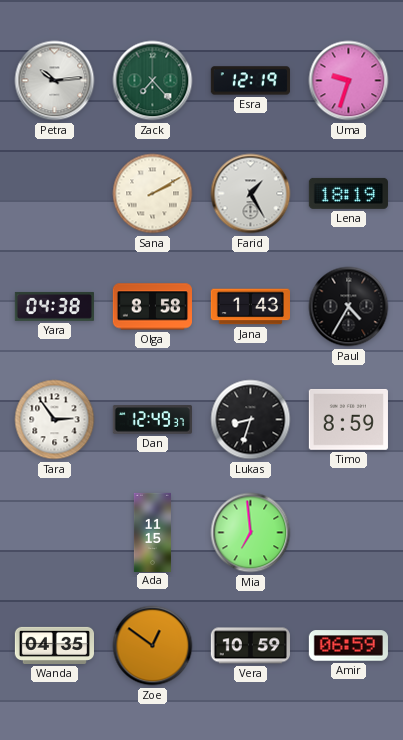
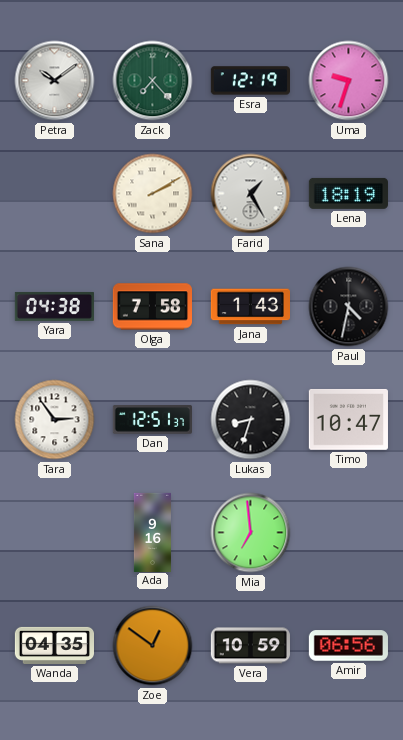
Petra: 10:14 -> 10:09 (55, 81)
Olga: 8:58 -> 7:58 (152, 307)
Paul: 4:35 -> 4:32 (349, 307)
Dan: 12:49 -> 12:51 (152, 420)
Timo: 8:59 -> 10:47 (348, 419)
Ada: 11:15 -> 9:16 (152, 532)
Amir: 06:59 -> 06:56 (348, 646)
